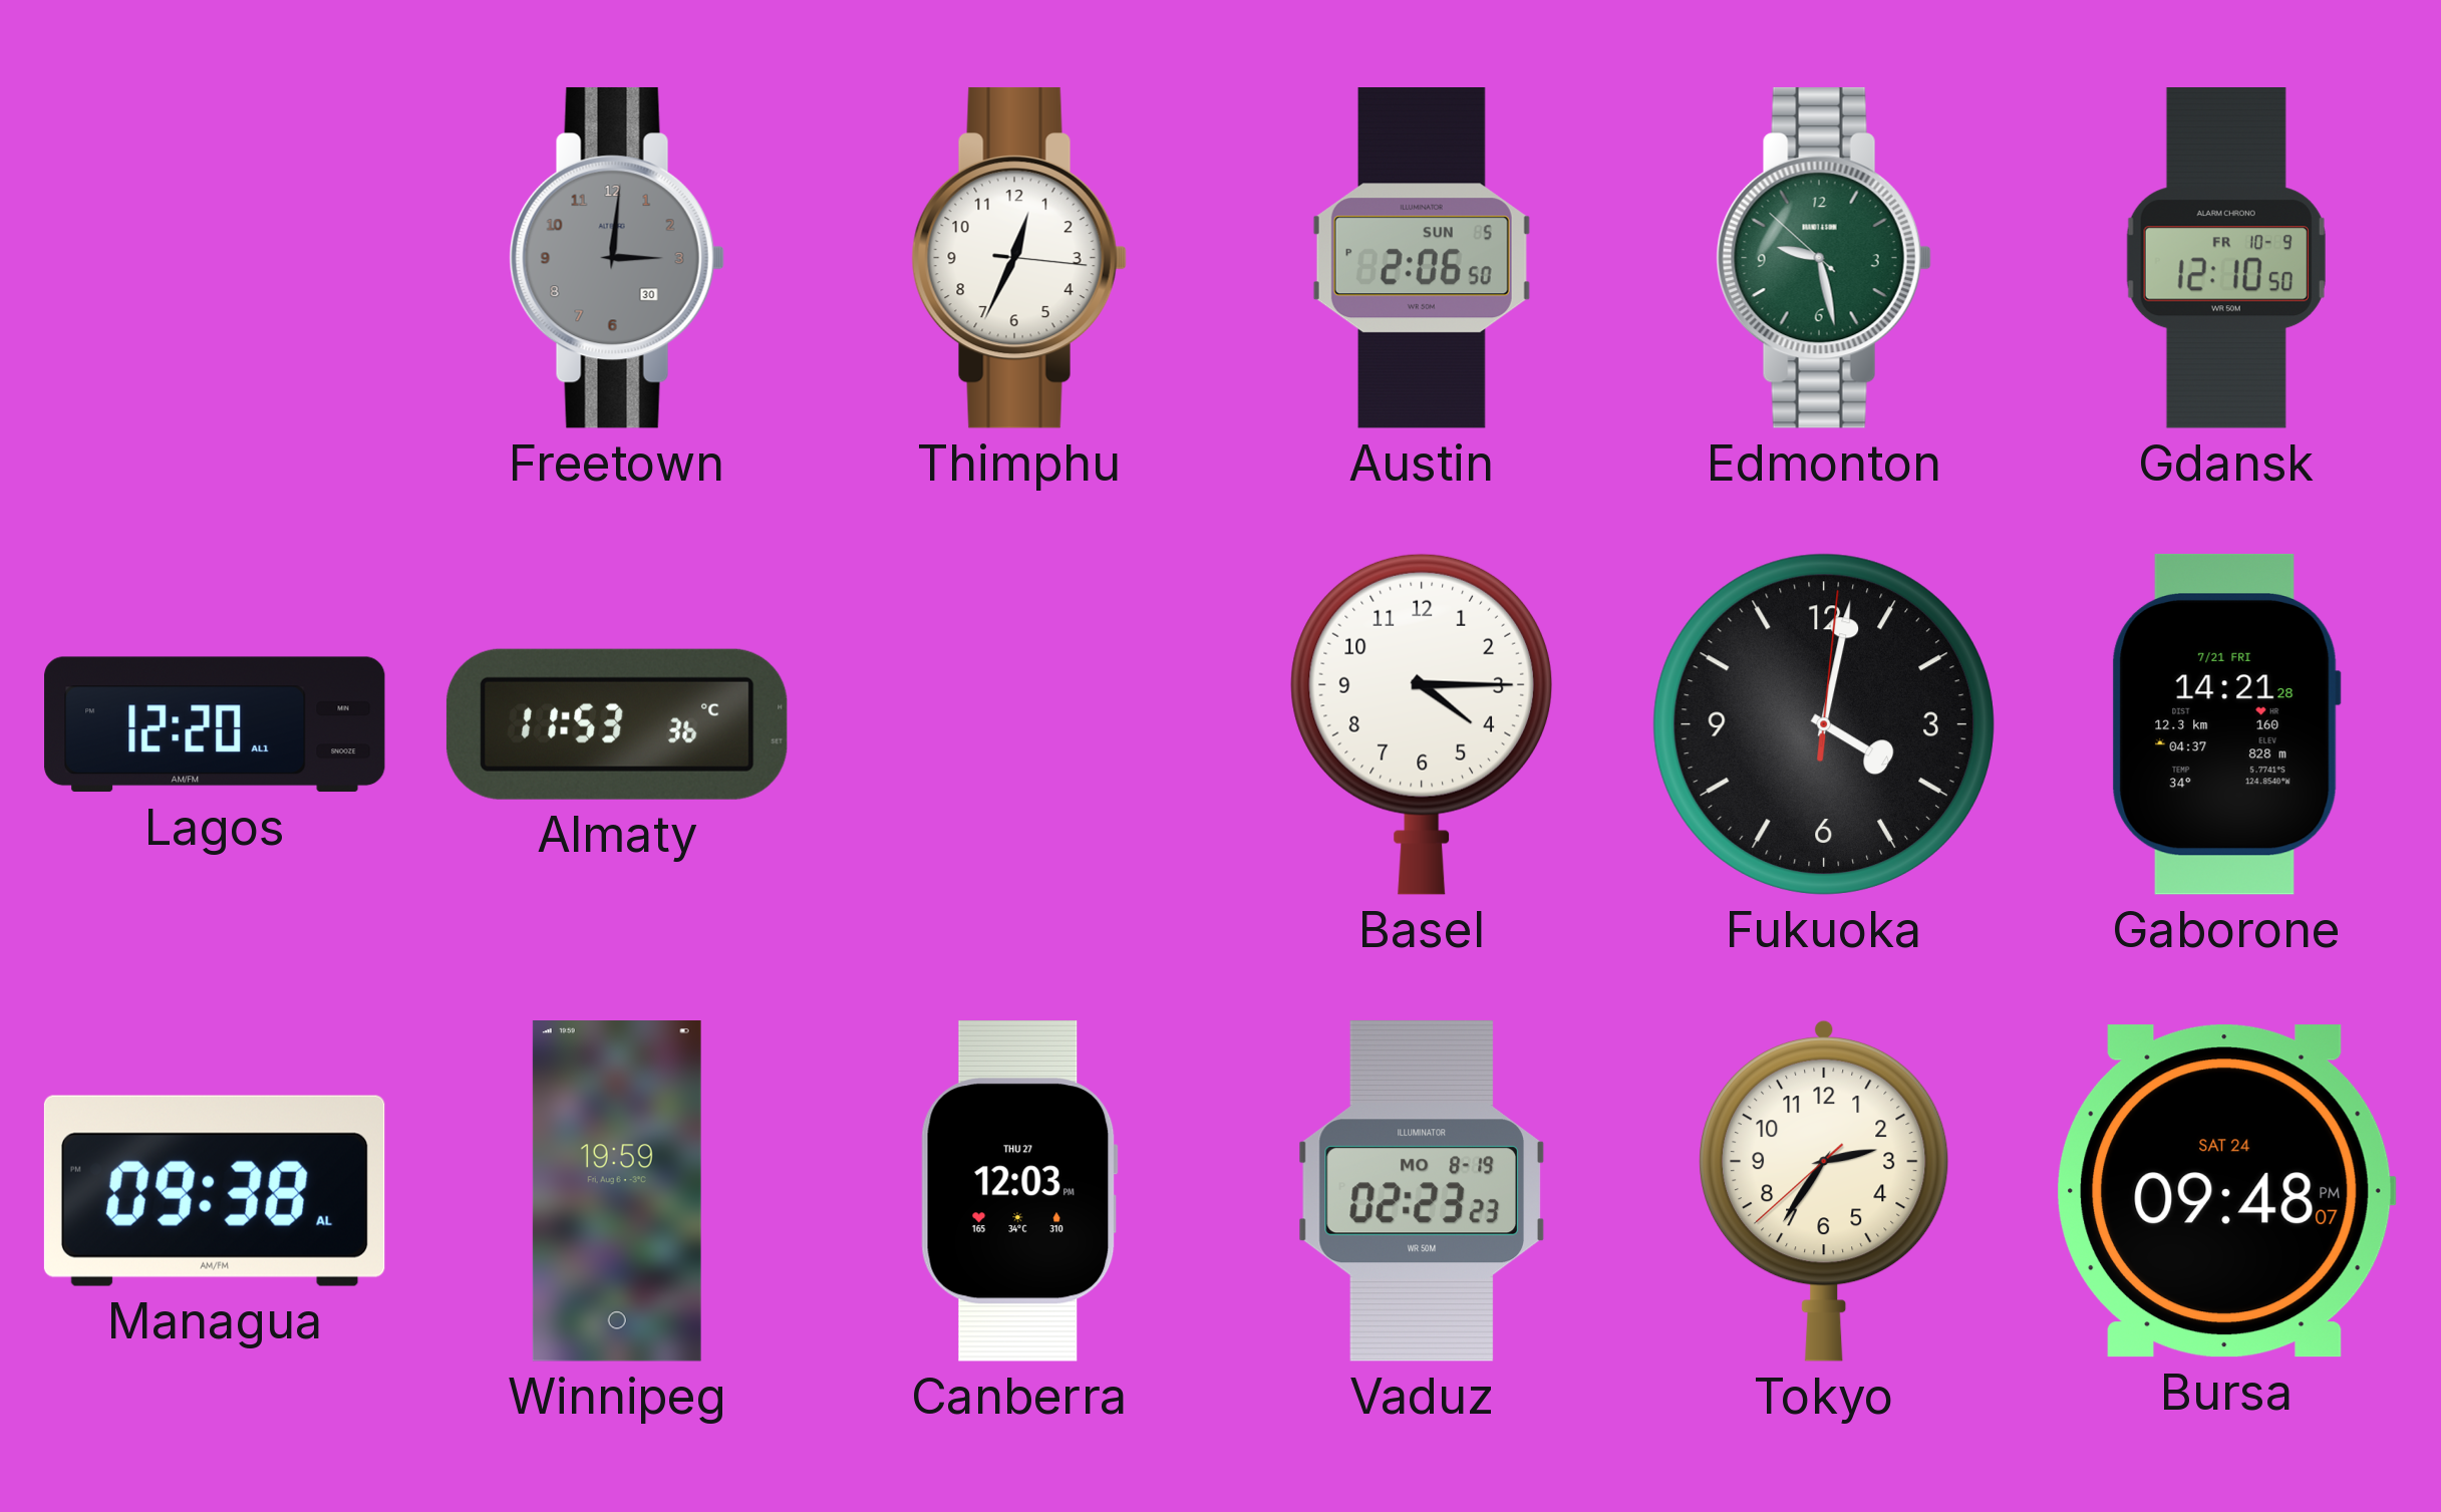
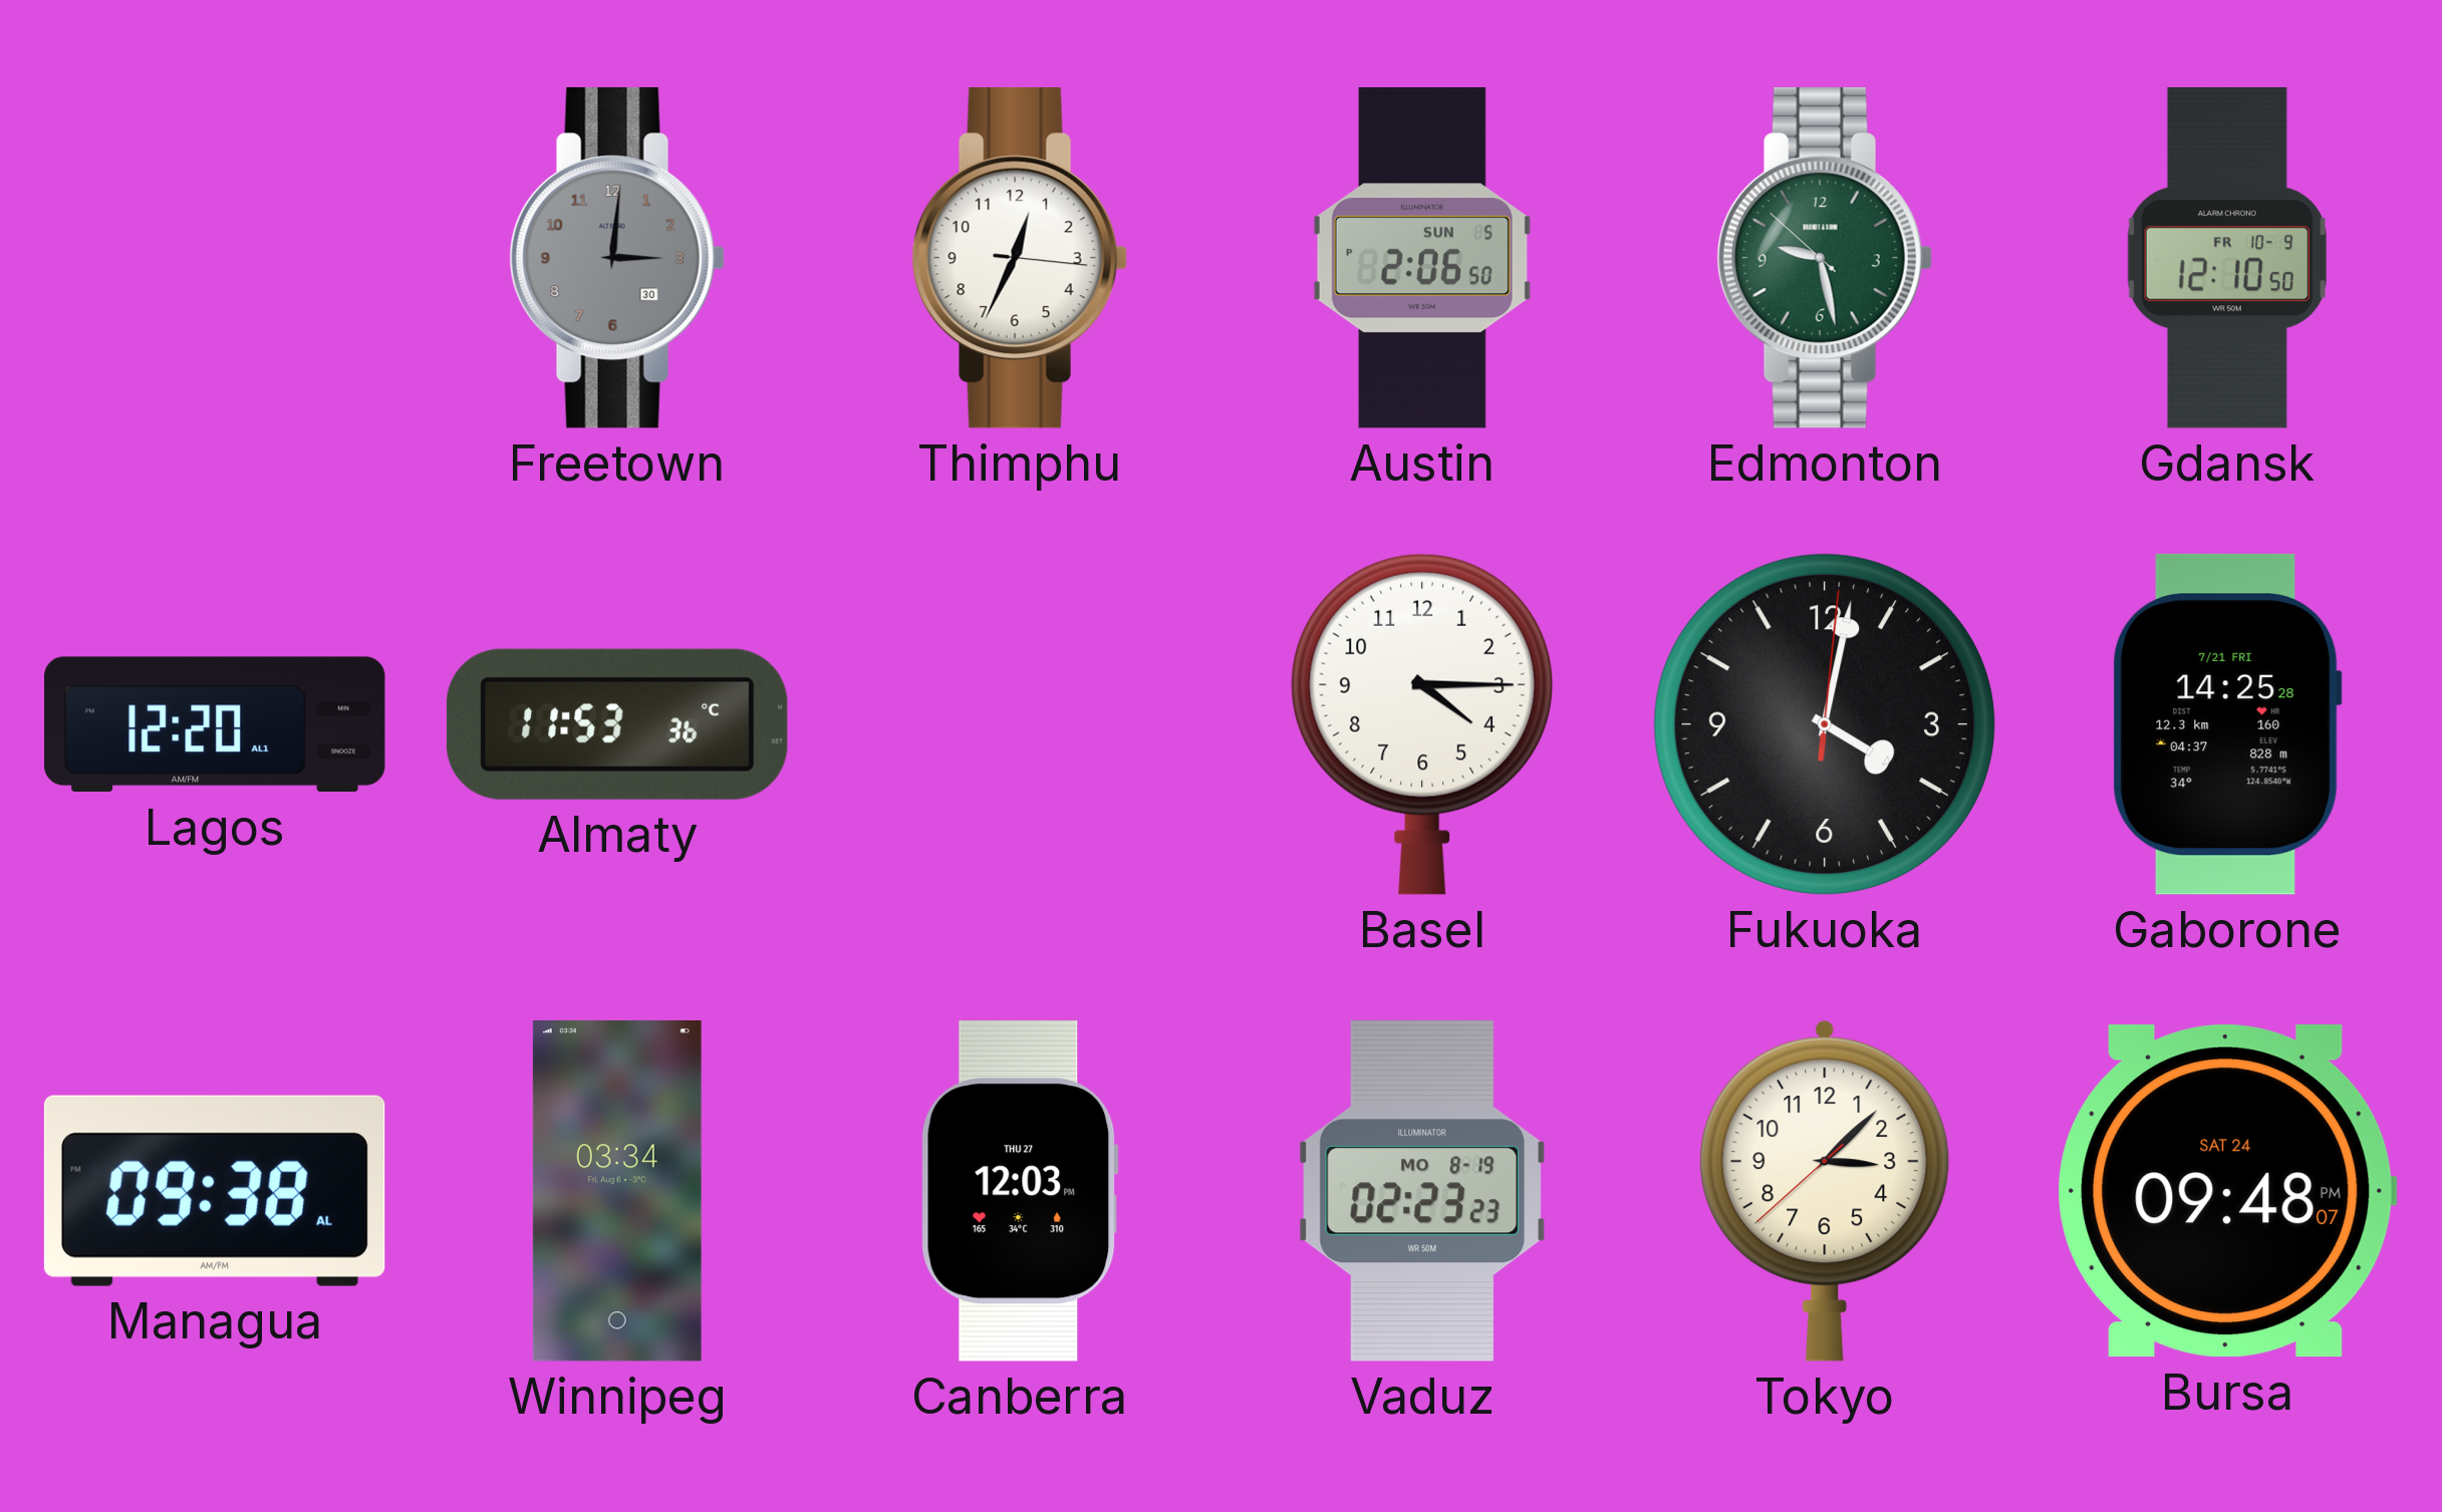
Gaborone: 14:21 -> 14:25 (2227, 724)
Winnipeg: 19:59 -> 03:34 (617, 1192)
Tokyo: 2:35 -> 3:07 (1826, 1191)
